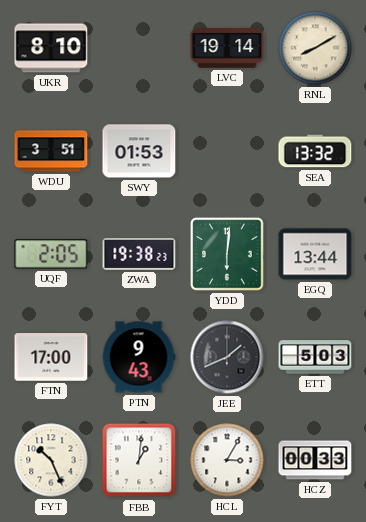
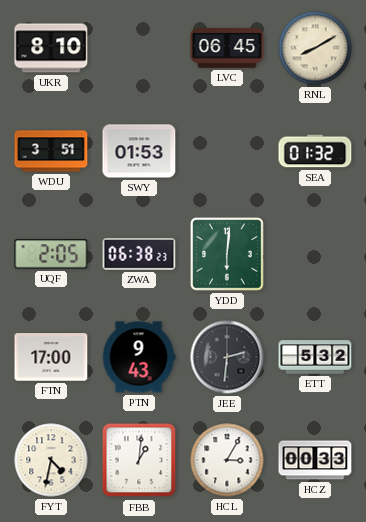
LVC: 19:14 -> 06:45 (227, 49)
SEA: 13:32 -> 01:32 (315, 151)
ZWA: 19:38 -> 06:38 (139, 254)
EGQ: 13:44 -> none (315, 254)
JEE: 1:41 -> 2:31 (227, 357)
ETT: 5:03 -> 5:32 (315, 357)
FYT: 10:26 -> 4:32 (51, 460)
